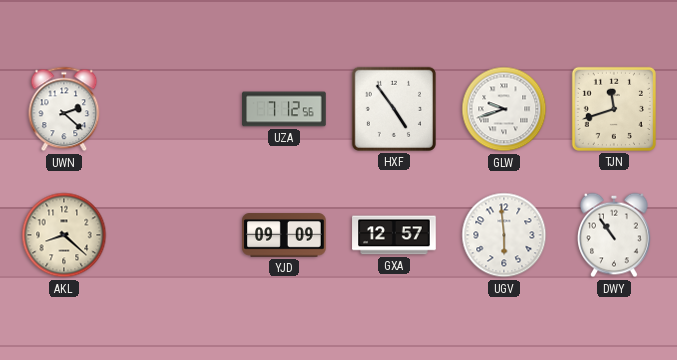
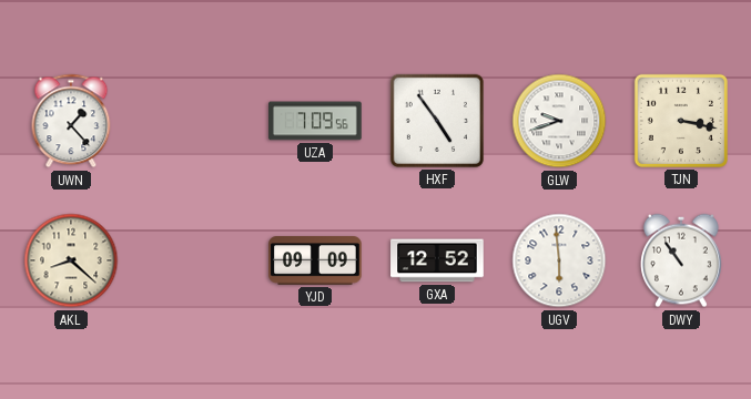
UWN: 2:22 -> 1:23 (71, 121)
UZA: 7:12 -> 7:09 (315, 121)
TJN: 11:42 -> 3:17 (681, 121)
GXA: 12:57 -> 12:52 (437, 260)
